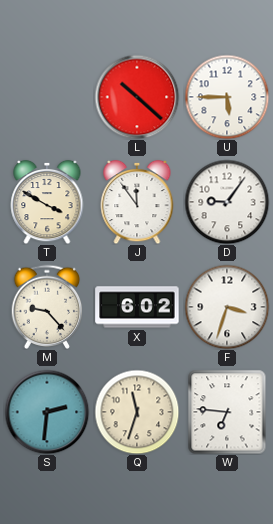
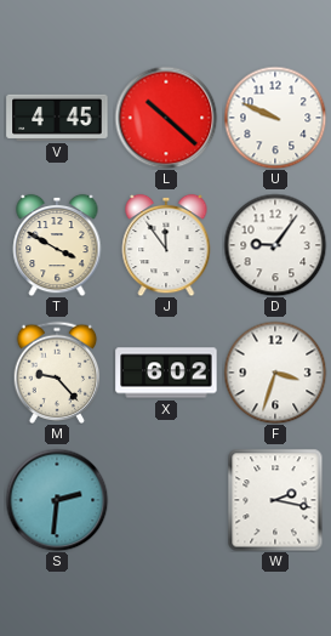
V: none -> 4:45 (57, 118)
U: 5:45 -> 9:49 (275, 118)
Q: 11:33 -> none (137, 412)
W: 6:46 -> 2:17 (275, 500)
